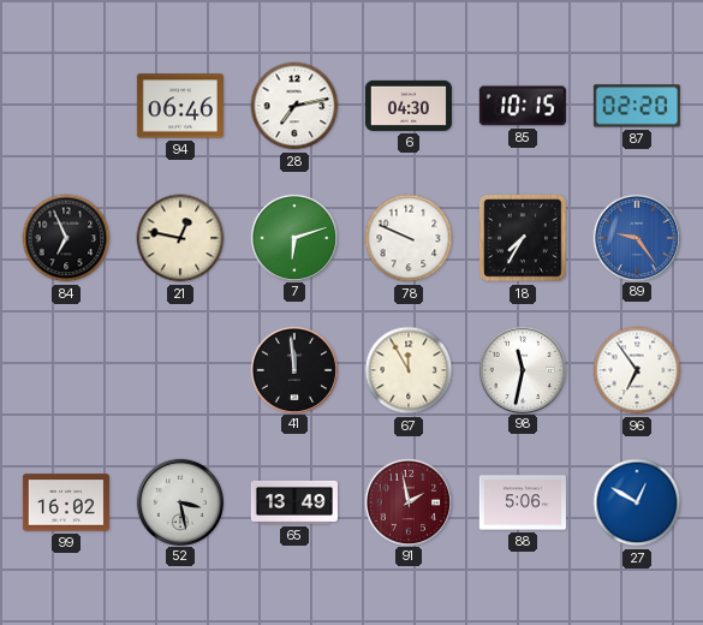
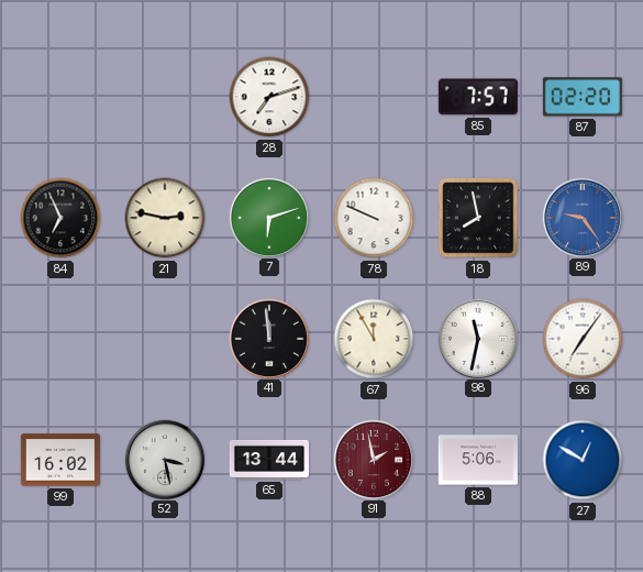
94: 06:46 -> none (180, 106)
28: 7:13 -> 7:12 (269, 97)
6: 04:30 -> none (409, 106)
85: 10:15 -> 7:57 (478, 97)
21: 12:47 -> 2:47 (165, 218)
18: 7:35 -> 7:58 (478, 218)
96: 6:54 -> 7:06 (583, 339)
65: 13:49 -> 13:44 (269, 460)
